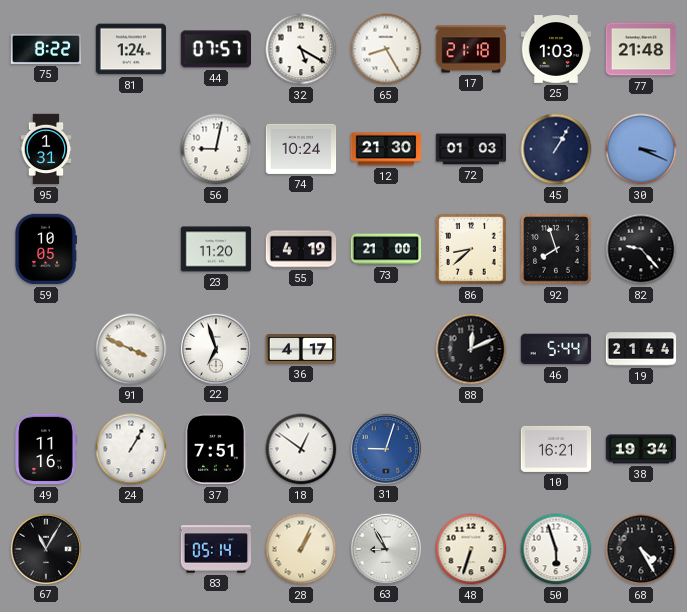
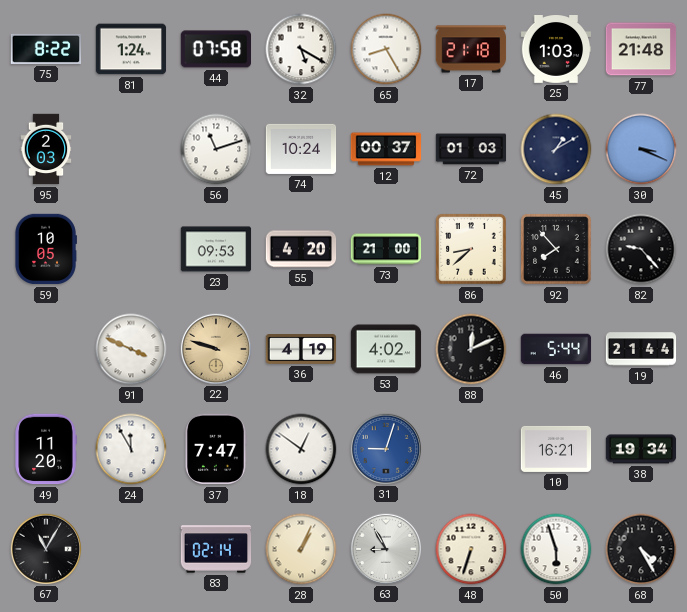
44: 07:57 -> 07:58 (215, 49)
95: 1:31 -> 2:03 (46, 149)
56: 9:02 -> 11:12 (216, 149)
12: 21:30 -> 00:37 (386, 149)
45: 1:05 -> 1:10 (556, 149)
23: 11:20 -> 09:53 (216, 249)
55: 4:19 -> 4:20 (301, 249)
92: 7:57 -> 7:53 (556, 249)
22: 6:57 -> 9:48 (215, 348)
22 dial: white -> champagne (215, 348)
36: 4:17 -> 4:19 (301, 349)
53: none -> 4:02 (386, 349)
49: 11:16 -> 11:20 (46, 449)
24: 1:05 -> 11:55 (131, 449)
37: 7:51 -> 7:47 (216, 449)
83: 05:14 -> 02:14 (216, 549)
